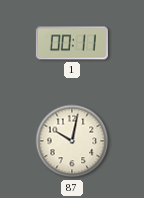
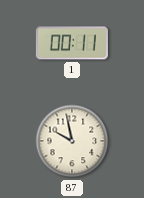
87: 10:02 -> 9:58 (72, 141)
